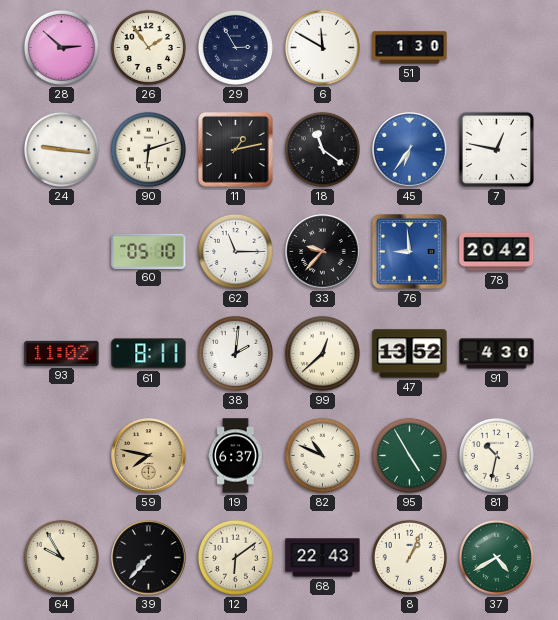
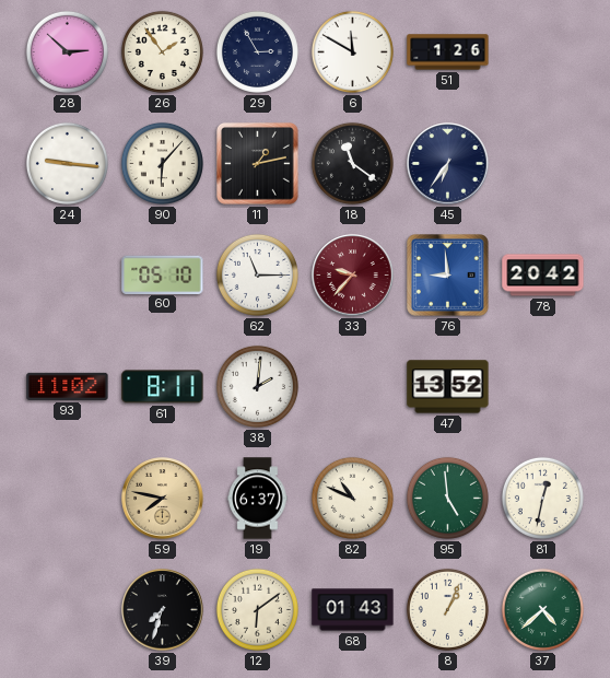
51: 1:30 -> 1:26 (448, 52)
90: 6:12 -> 6:07 (162, 163)
45 dial: blue -> navy (448, 164)
7: 12:47 -> none (496, 149)
33 dial: black -> burgundy (353, 276)
99: 12:38 -> none (322, 353)
91: 4:30 -> none (497, 354)
95: 4:55 -> 4:59 (447, 498)
81: 10:32 -> 12:32 (542, 498)
64: 9:55 -> none (61, 557)
39: 7:37 -> 7:33 (163, 610)
68: 22:43 -> 01:43 (353, 610)
37: 4:40 -> 4:38 (542, 609)
